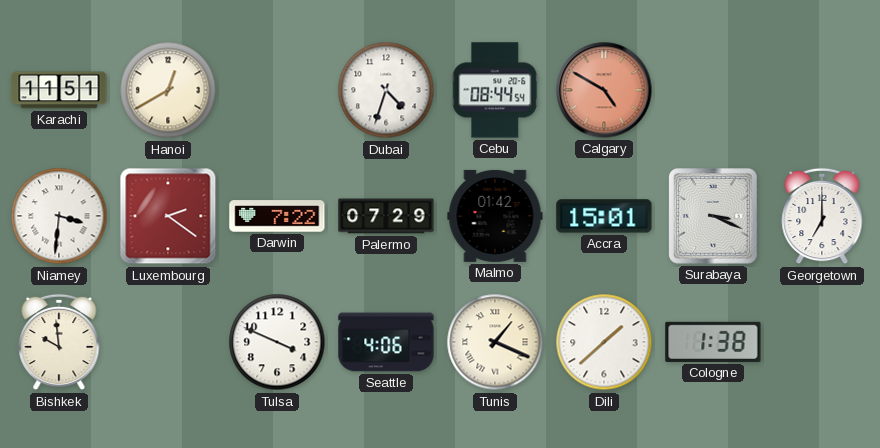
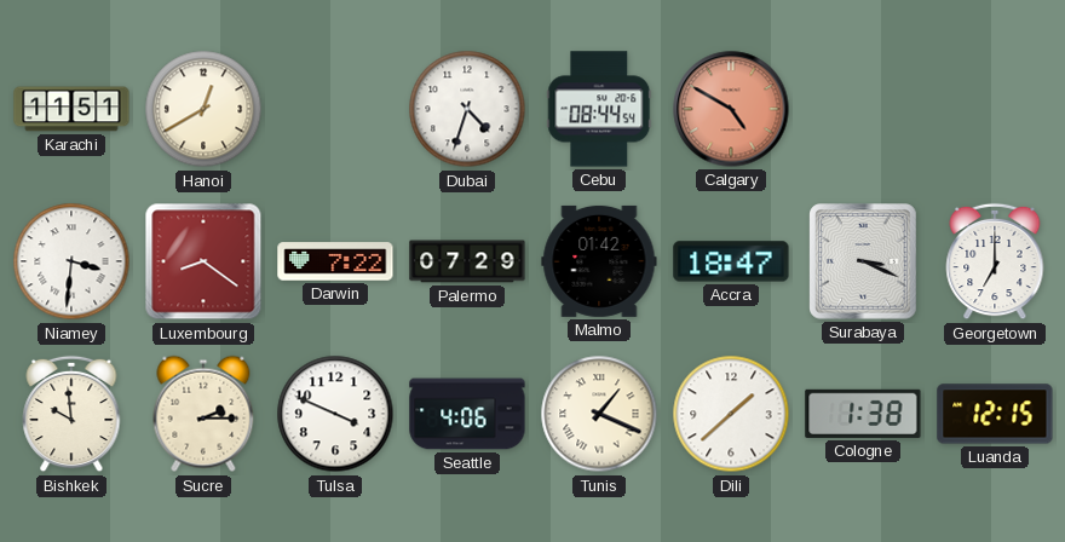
Luxembourg: 2:21 -> 8:21 (203, 261)
Accra: 15:01 -> 18:47 (731, 261)
Sucre: none -> 2:15 (203, 414)
Luanda: none -> 12:15 (995, 414)
